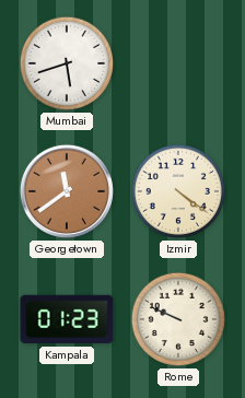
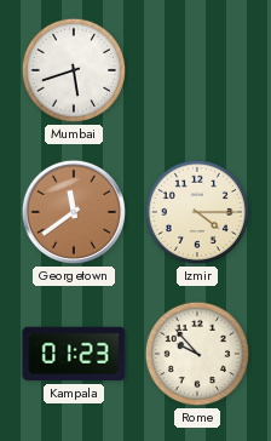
Izmir: 4:21 -> 4:15 (197, 212)
Rome: 9:49 -> 9:53 (197, 354)
